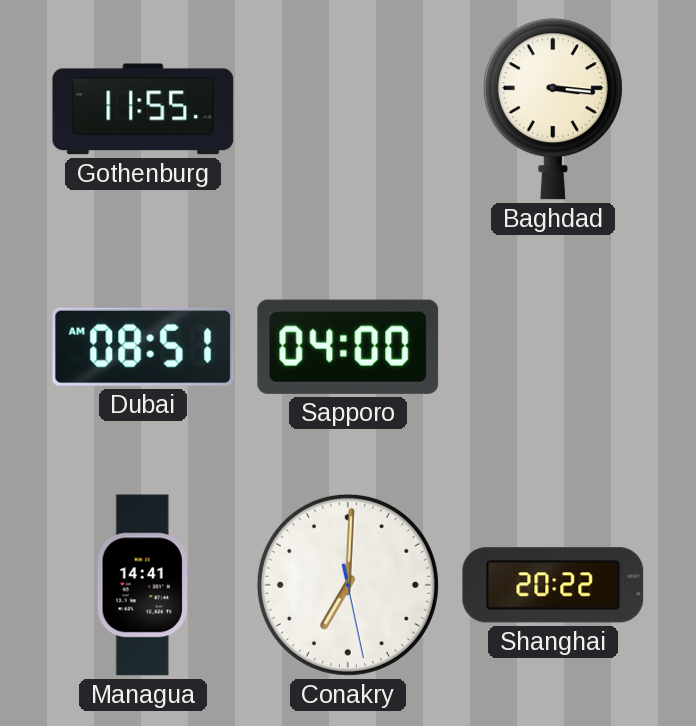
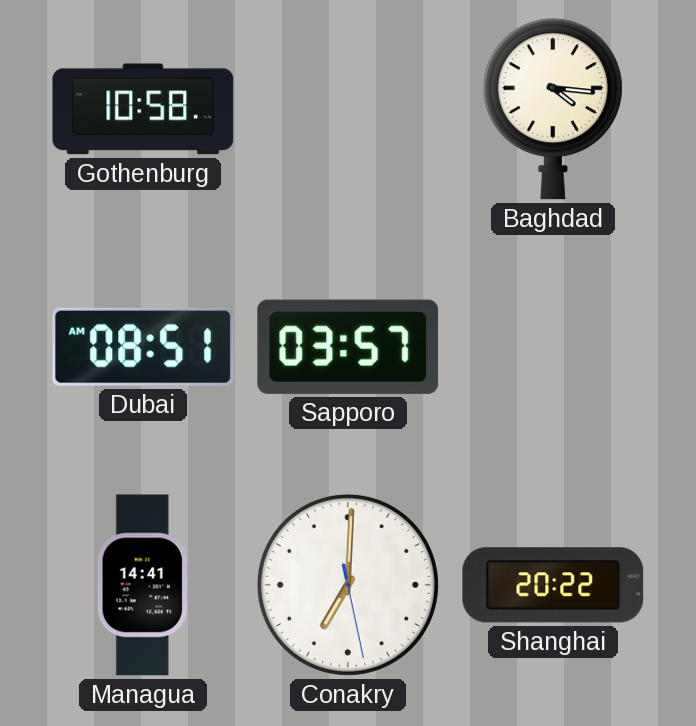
Gothenburg: 11:55 -> 10:58 (143, 109)
Baghdad: 3:16 -> 4:16 (553, 109)
Sapporo: 04:00 -> 03:57 (348, 347)
